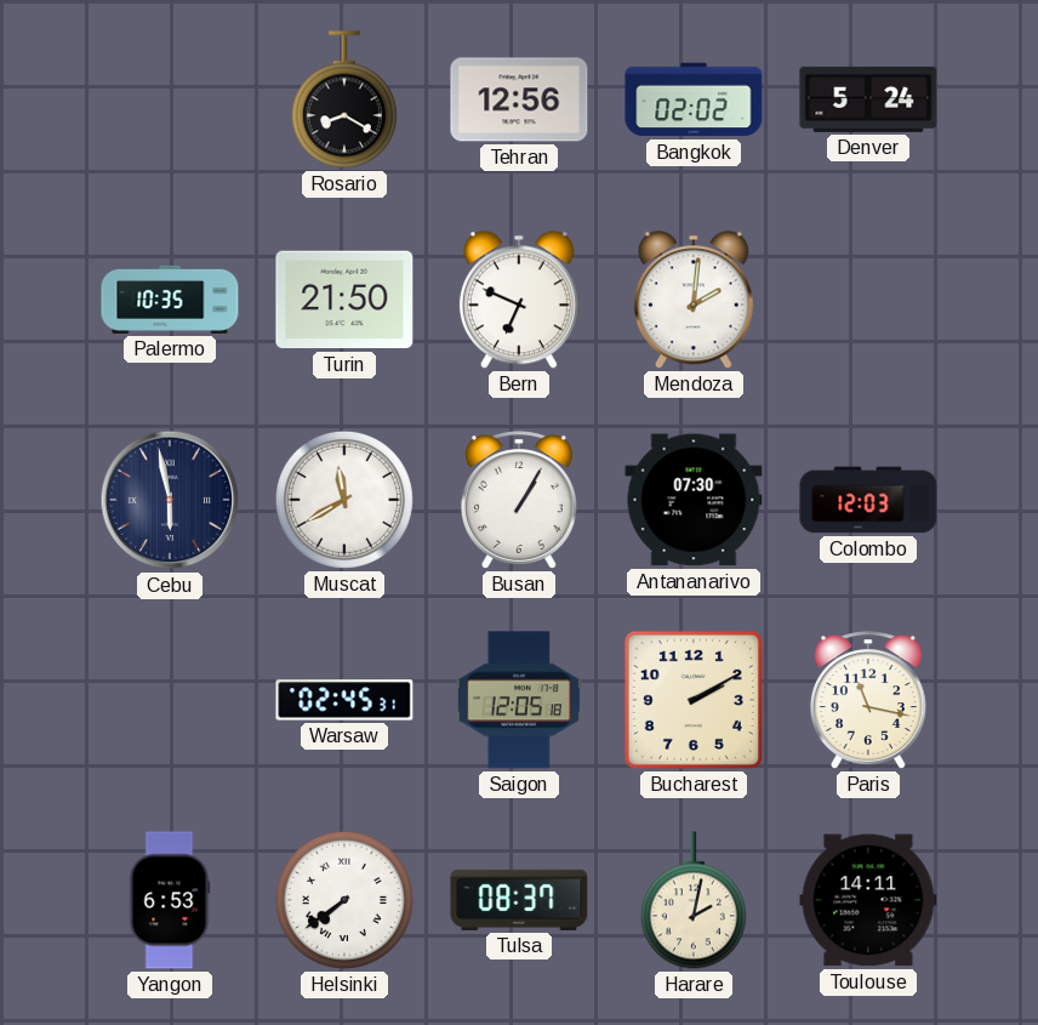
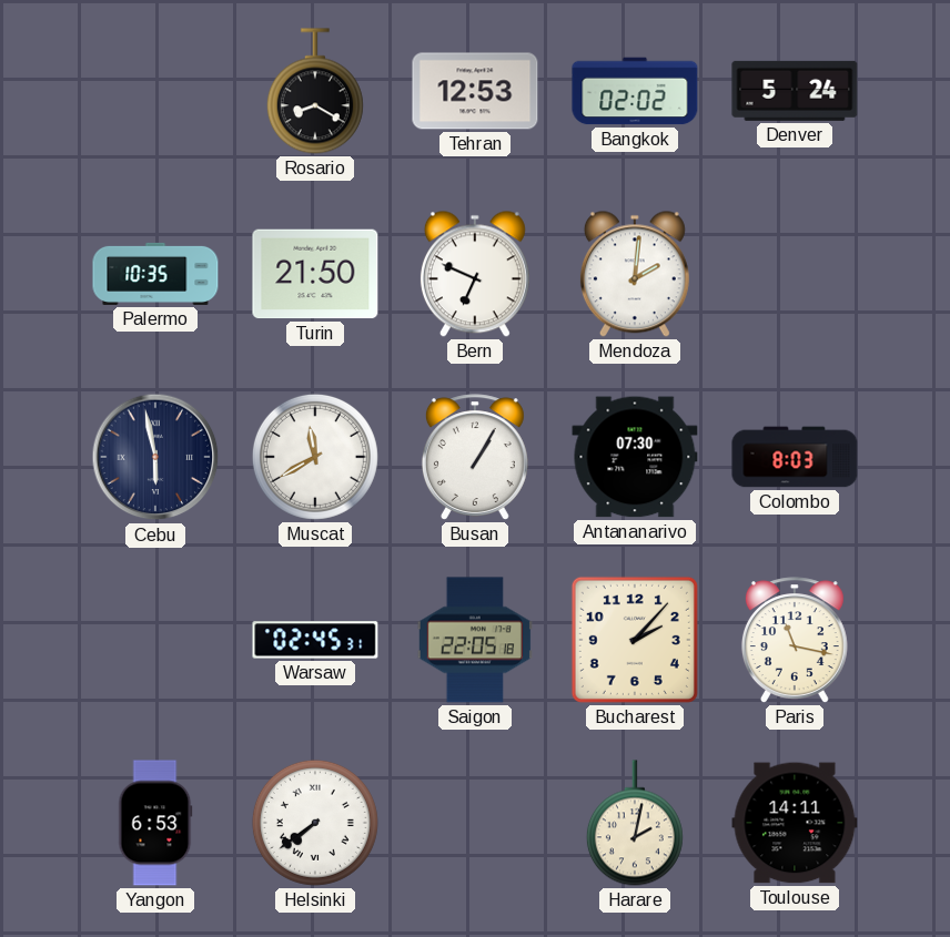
Tehran: 12:56 -> 12:53 (475, 91)
Colombo: 12:03 -> 8:03 (795, 457)
Saigon: 12:05 -> 22:05 (475, 640)
Bucharest: 2:10 -> 2:07 (635, 640)
Tulsa: 08:37 -> none (519, 900)
